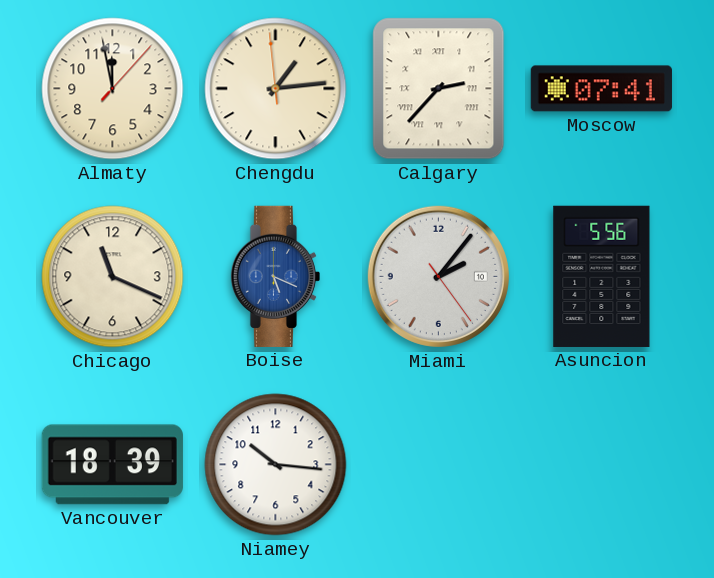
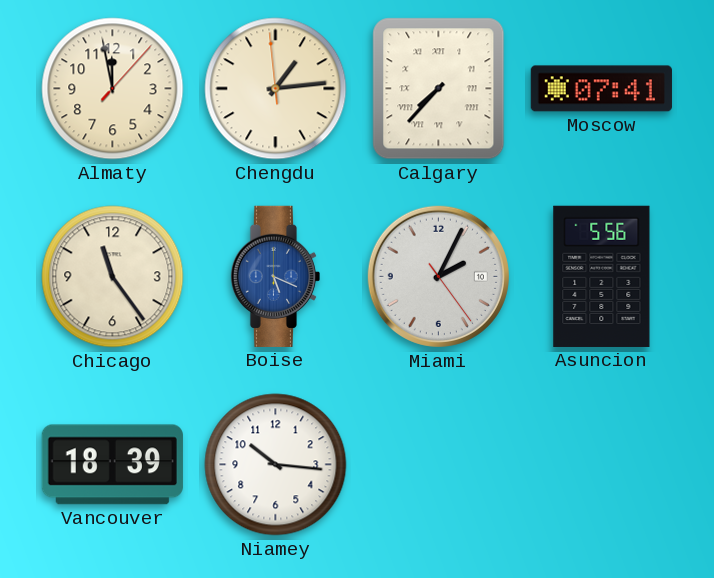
Calgary: 2:37 -> 7:37 (439, 89)
Chicago: 11:19 -> 11:24 (113, 277)
Miami: 2:06 -> 2:04 (438, 276)
